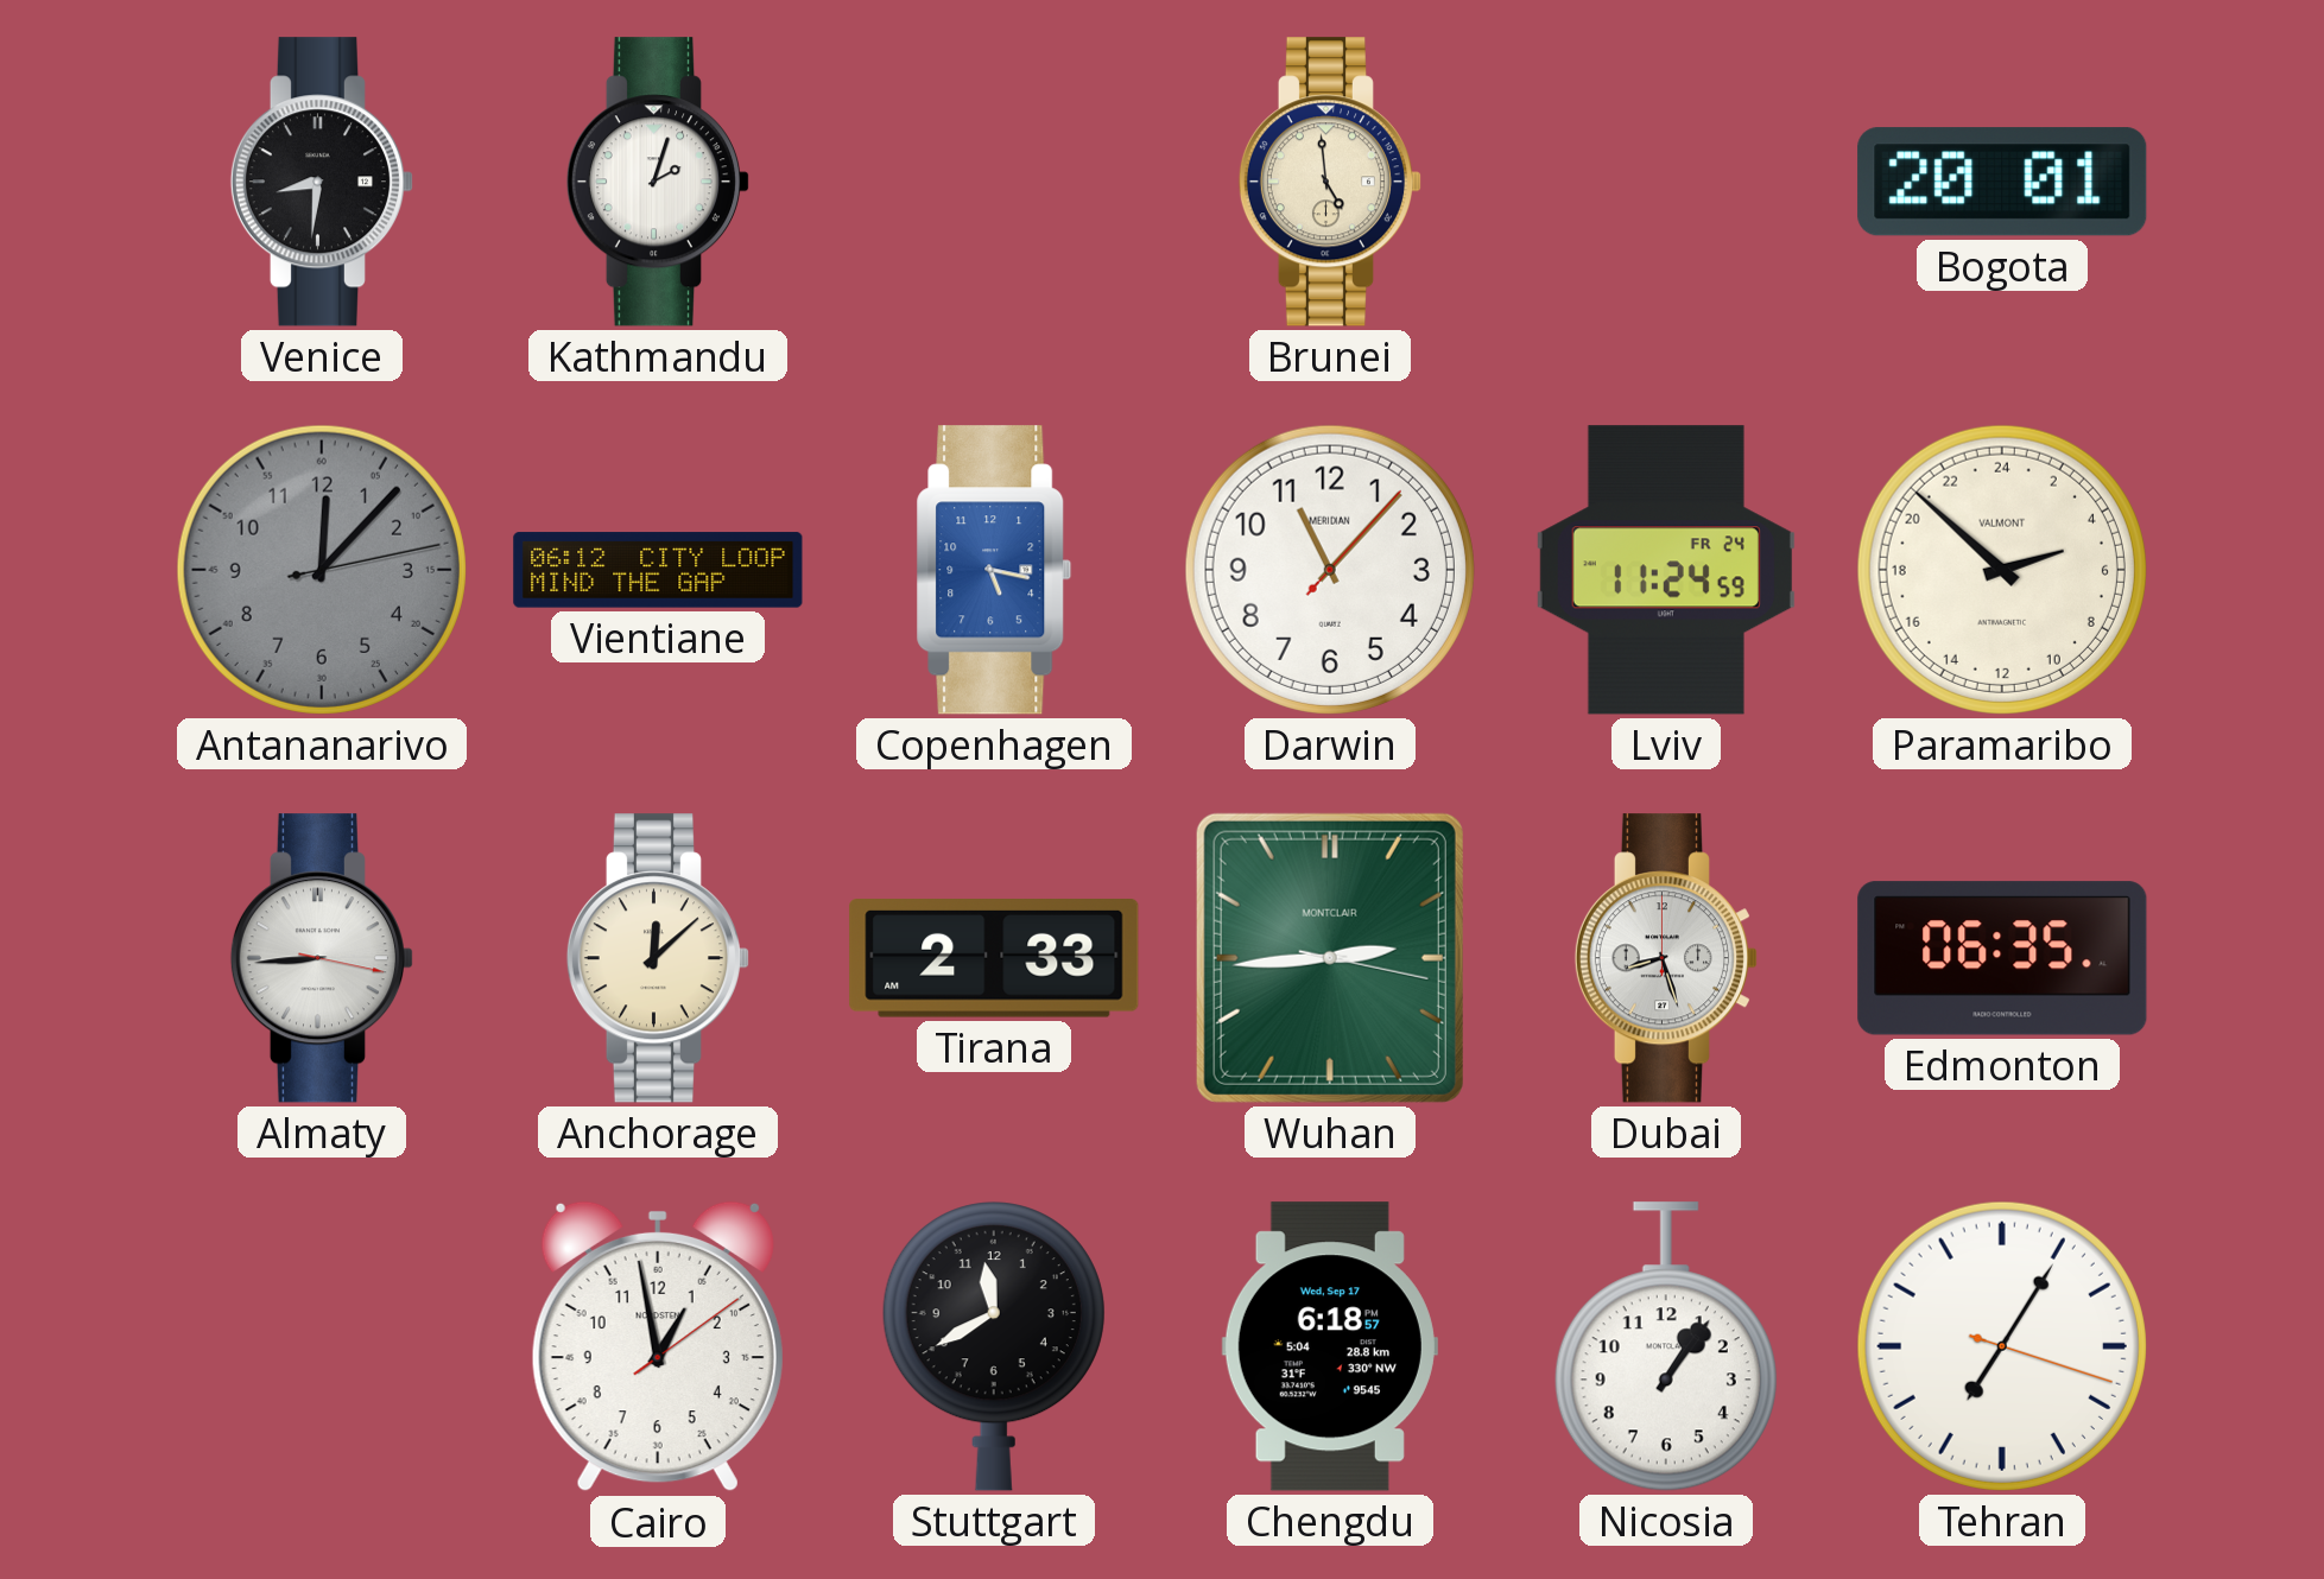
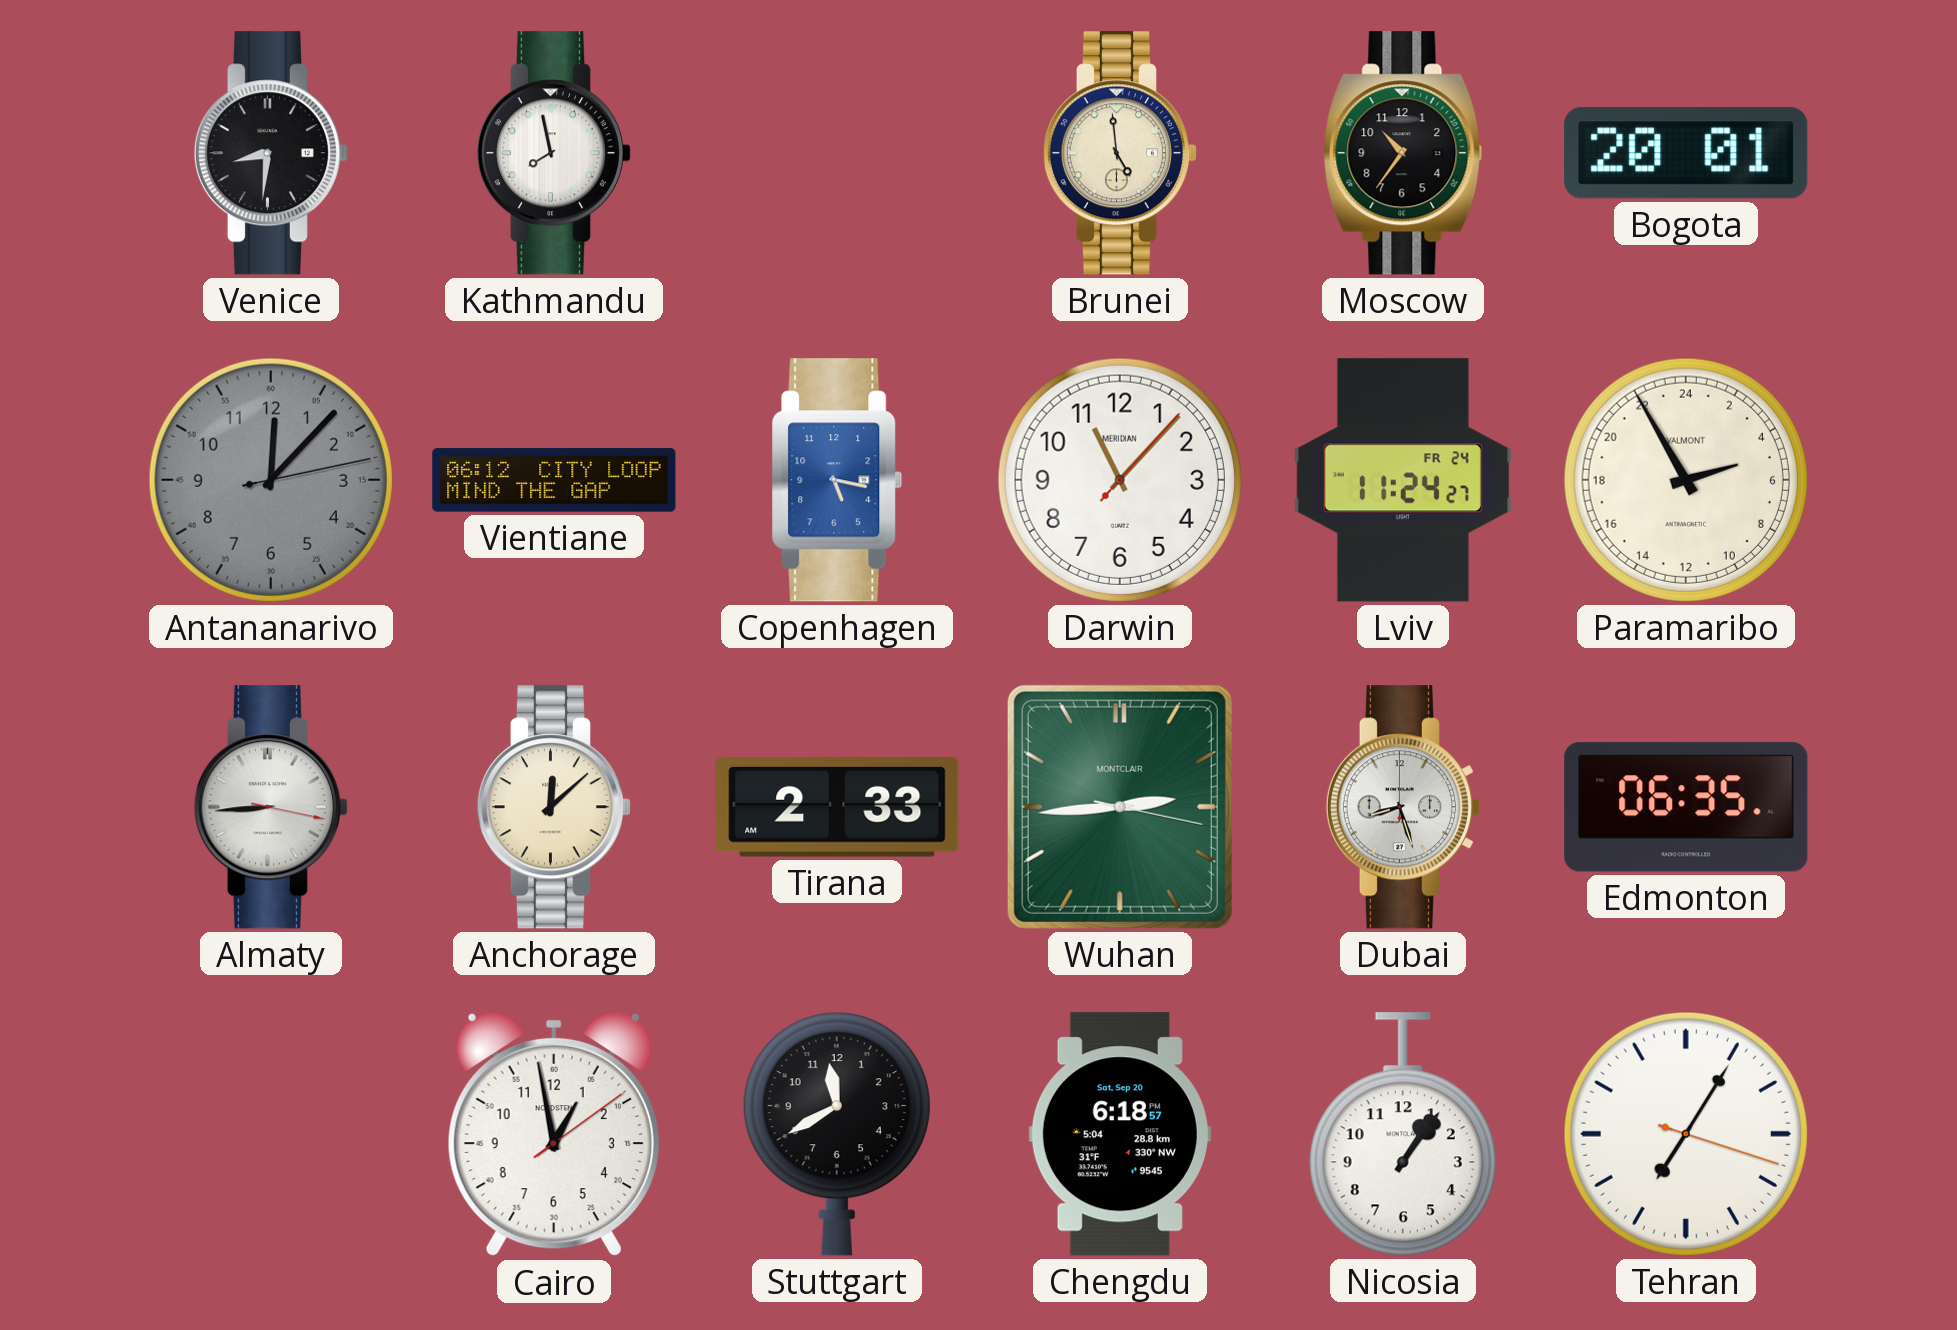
Kathmandu: 2:03 -> 7:58 (553, 153)
Moscow: none -> 10:36 (1403, 153)
Lviv: 11:24:59 -> 11:24:27 (1403, 480)
Paramaribo: 4:52 -> 4:55 (1686, 480)
Chengdu date: Wed, Sep 17 -> Sat, Sep 20 (1120, 1134)
